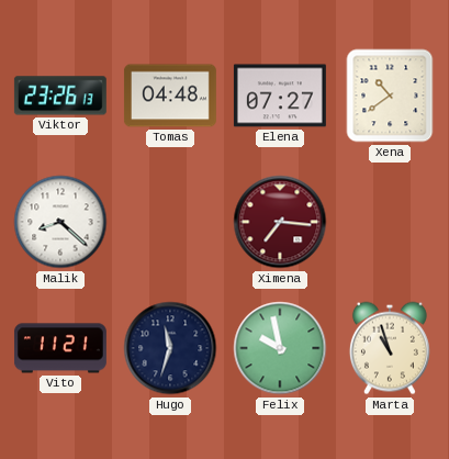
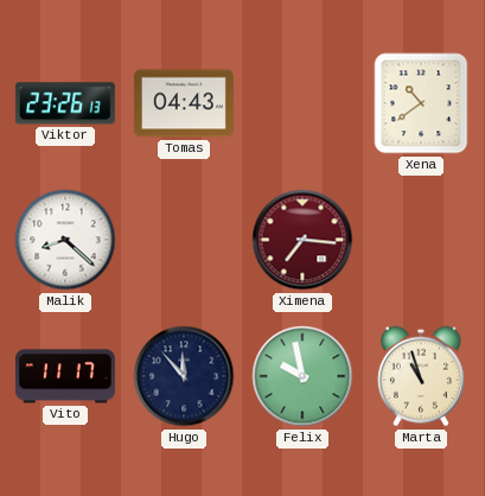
Tomas: 04:48 -> 04:43 (184, 103)
Elena: 07:27 -> none (280, 96)
Vito: 11:21 -> 11:17 (65, 376)
Hugo: 11:33 -> 11:53 (184, 376)
